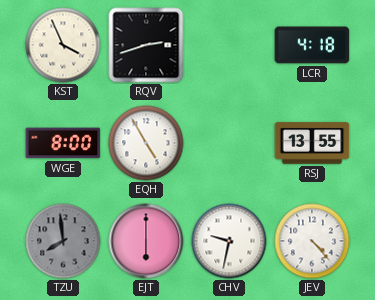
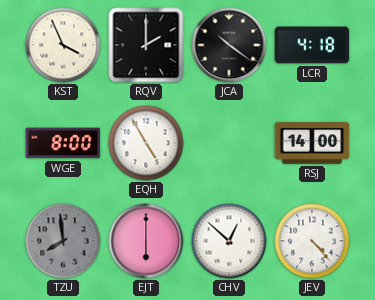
RQV: 2:42 -> 2:00 (146, 45)
JCA: none -> 10:21 (229, 45)
RSJ: 13:55 -> 14:00 (312, 143)
CHV: 9:32 -> 12:52 (229, 241)
